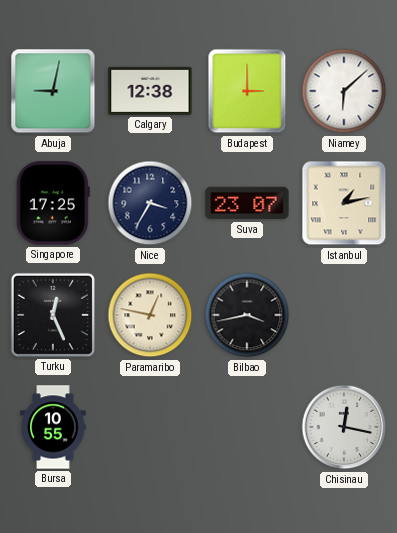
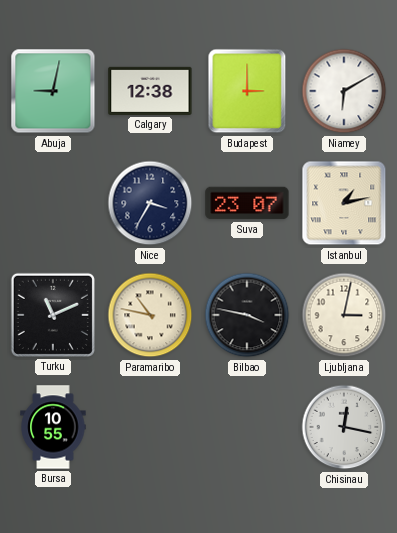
Niamey: 6:08 -> 6:10 (344, 91)
Singapore: 17:25 -> none (53, 203)
Turku: 12:26 -> 11:11 (53, 315)
Paramaribo: 12:47 -> 10:47 (150, 315)
Bilbao: 3:43 -> 3:47 (247, 315)
Ljubljana: none -> 3:02 (344, 315)
